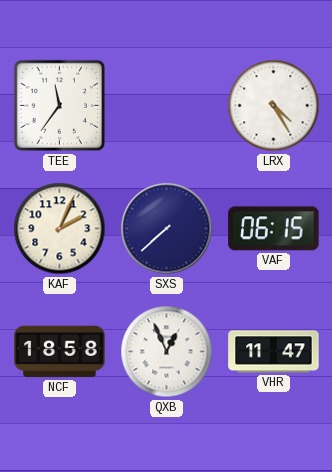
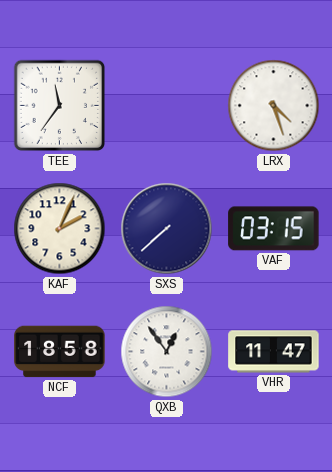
LRX: 4:25 -> 4:27 (274, 106)
VAF: 06:15 -> 03:15 (274, 229)
QXB: 12:56 -> 12:54 (167, 352)
